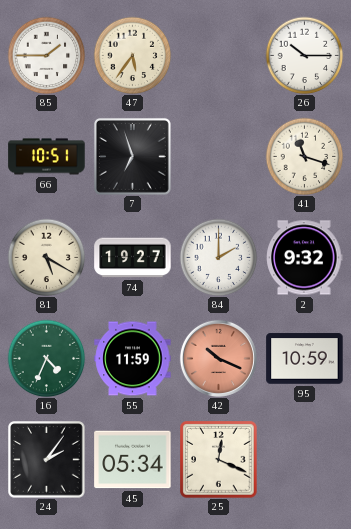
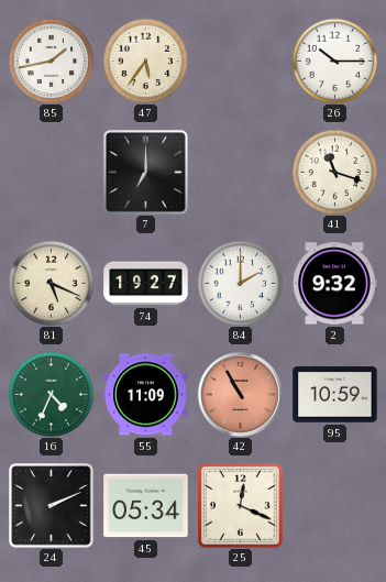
85: 1:45 -> 1:43 (51, 61)
66: 10:51 -> none (47, 157)
7: 6:57 -> 7:00 (145, 172)
81: 5:20 -> 5:19 (51, 283)
55: 11:59 -> 11:09 (146, 395)
42: 10:19 -> 10:55 (240, 394)
24: 2:06 -> 2:11 (52, 506)
